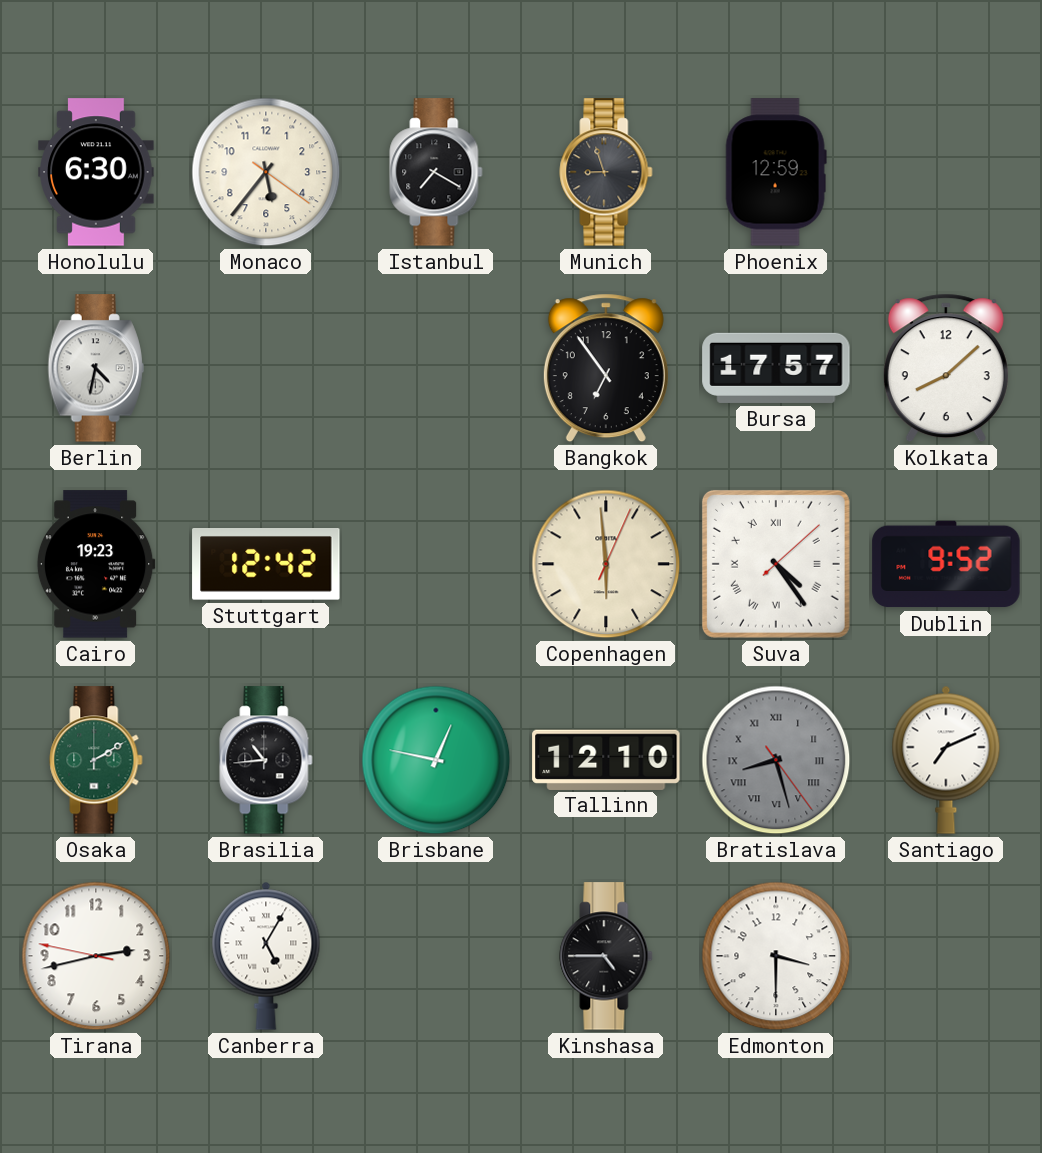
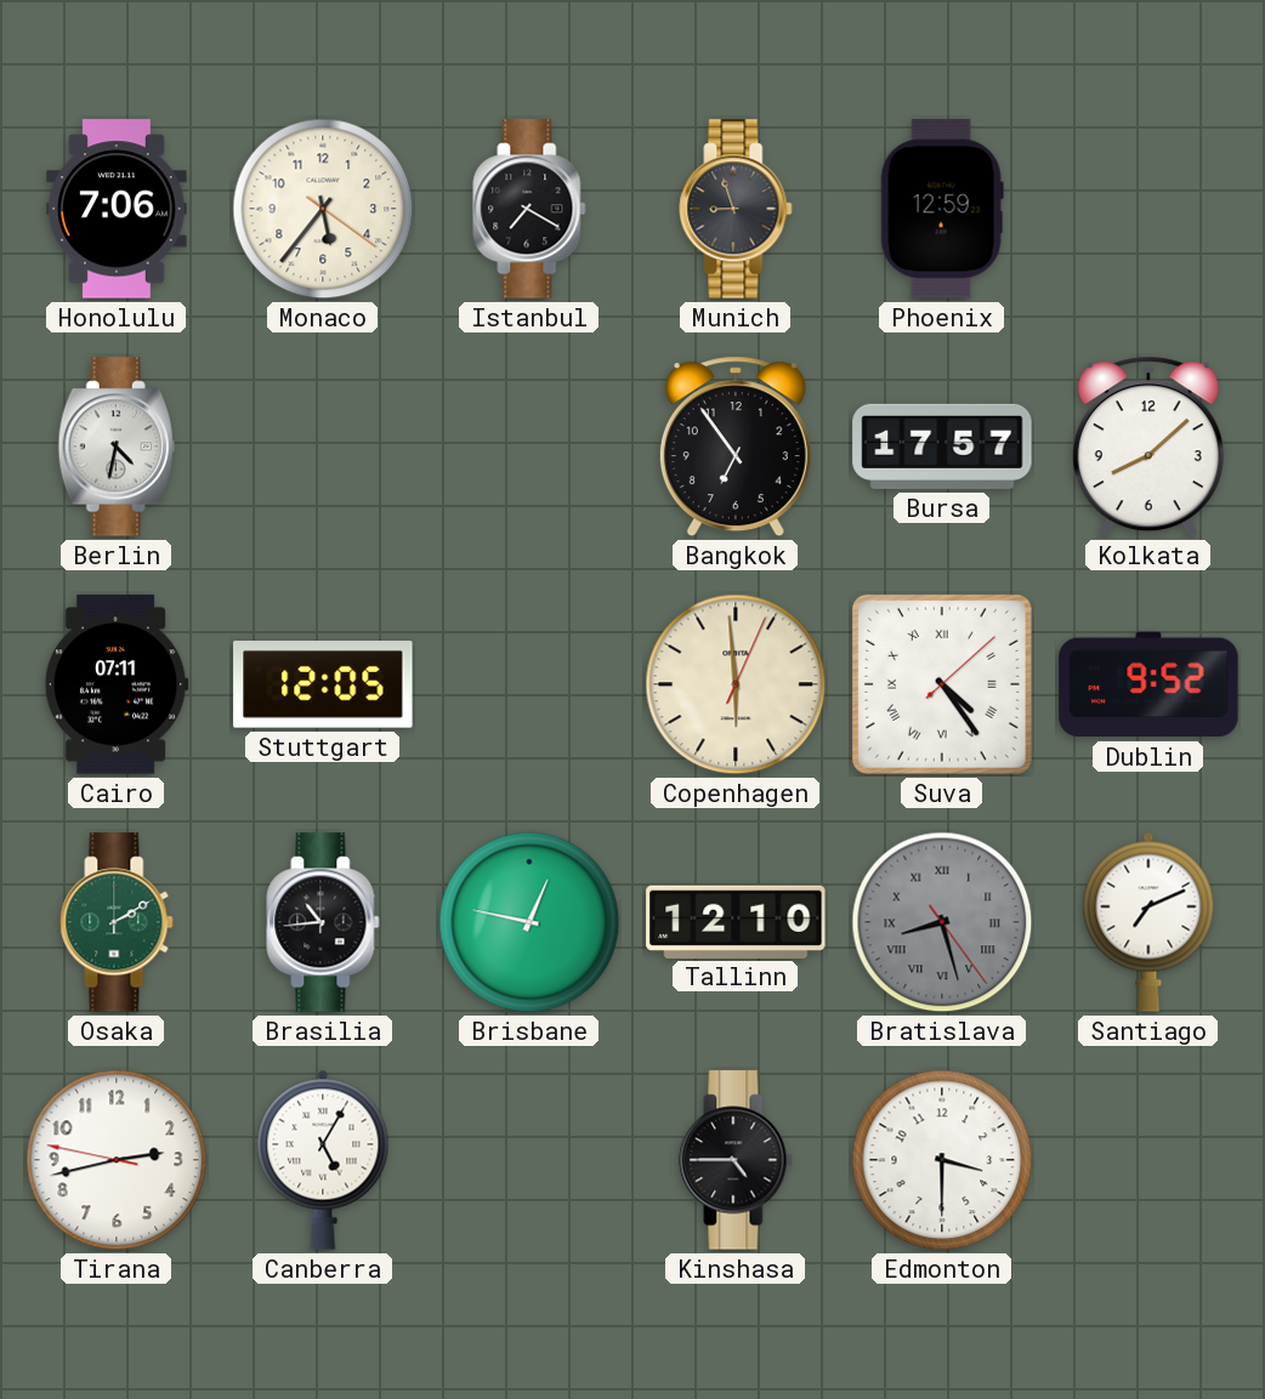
Honolulu: 6:30 -> 7:06 (117, 209)
Cairo: 19:23 -> 07:11 (117, 684)
Stuttgart: 12:42 -> 12:05 (323, 686)
